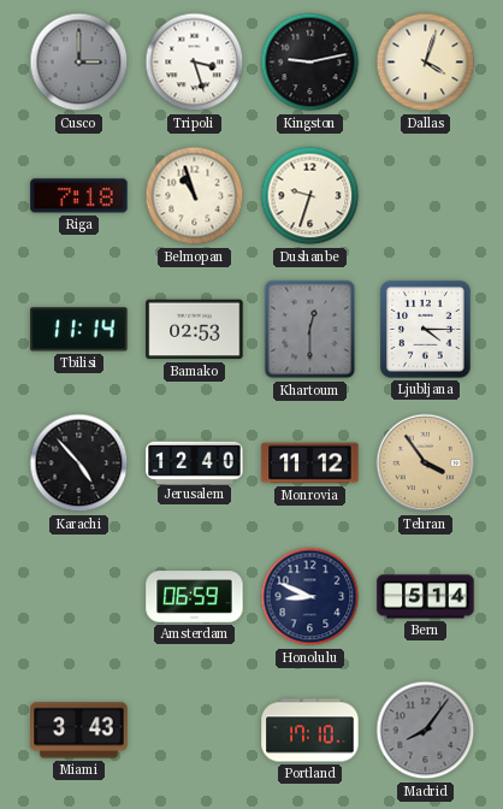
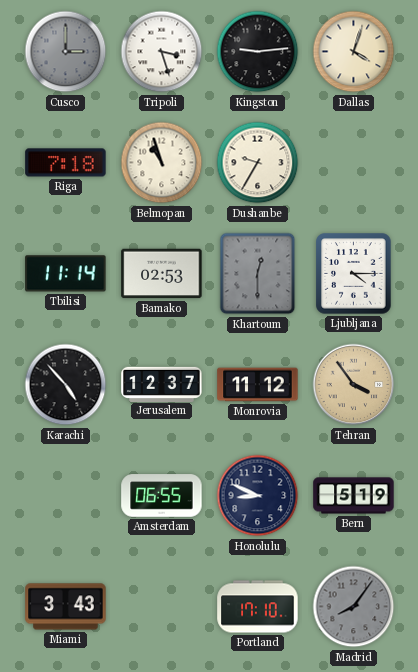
Kingston: 9:13 -> 9:14 (258, 52)
Dushanbe: 9:33 -> 9:35 (258, 163)
Jerusalem: 12:40 -> 12:37 (162, 384)
Amsterdam: 06:59 -> 06:55 (162, 496)
Bern: 5:14 -> 5:19 (354, 496)
